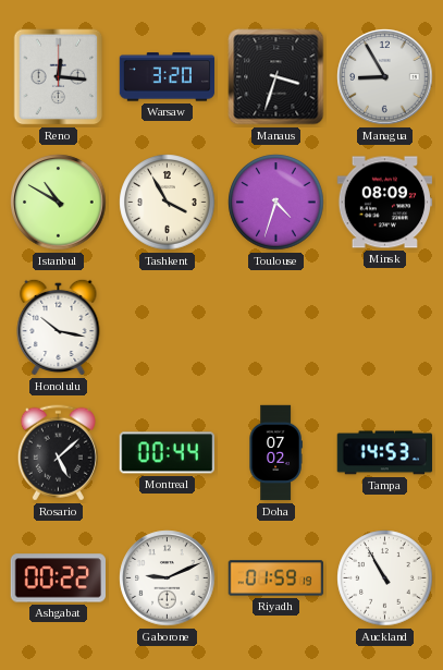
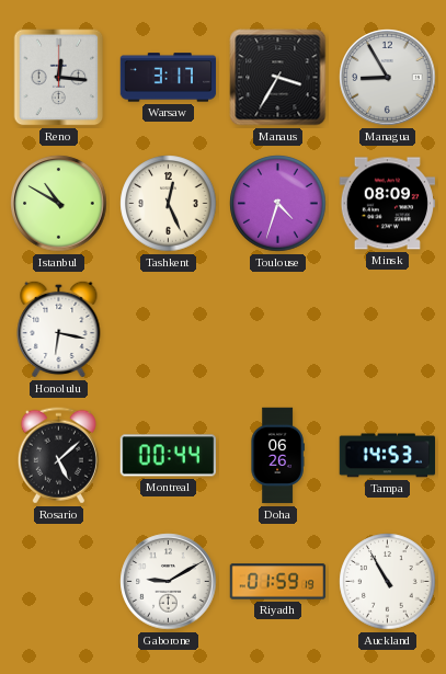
Warsaw: 3:20 -> 3:17 (169, 78)
Manaus: 3:33 -> 3:35 (278, 78)
Tashkent: 3:55 -> 12:26 (169, 204)
Honolulu: 10:17 -> 6:17 (59, 329)
Doha: 07:02 -> 06:26 (277, 456)
Ashgabat: 00:22 -> none (58, 578)
Gaborone: 9:11 -> 9:10 (169, 582)
